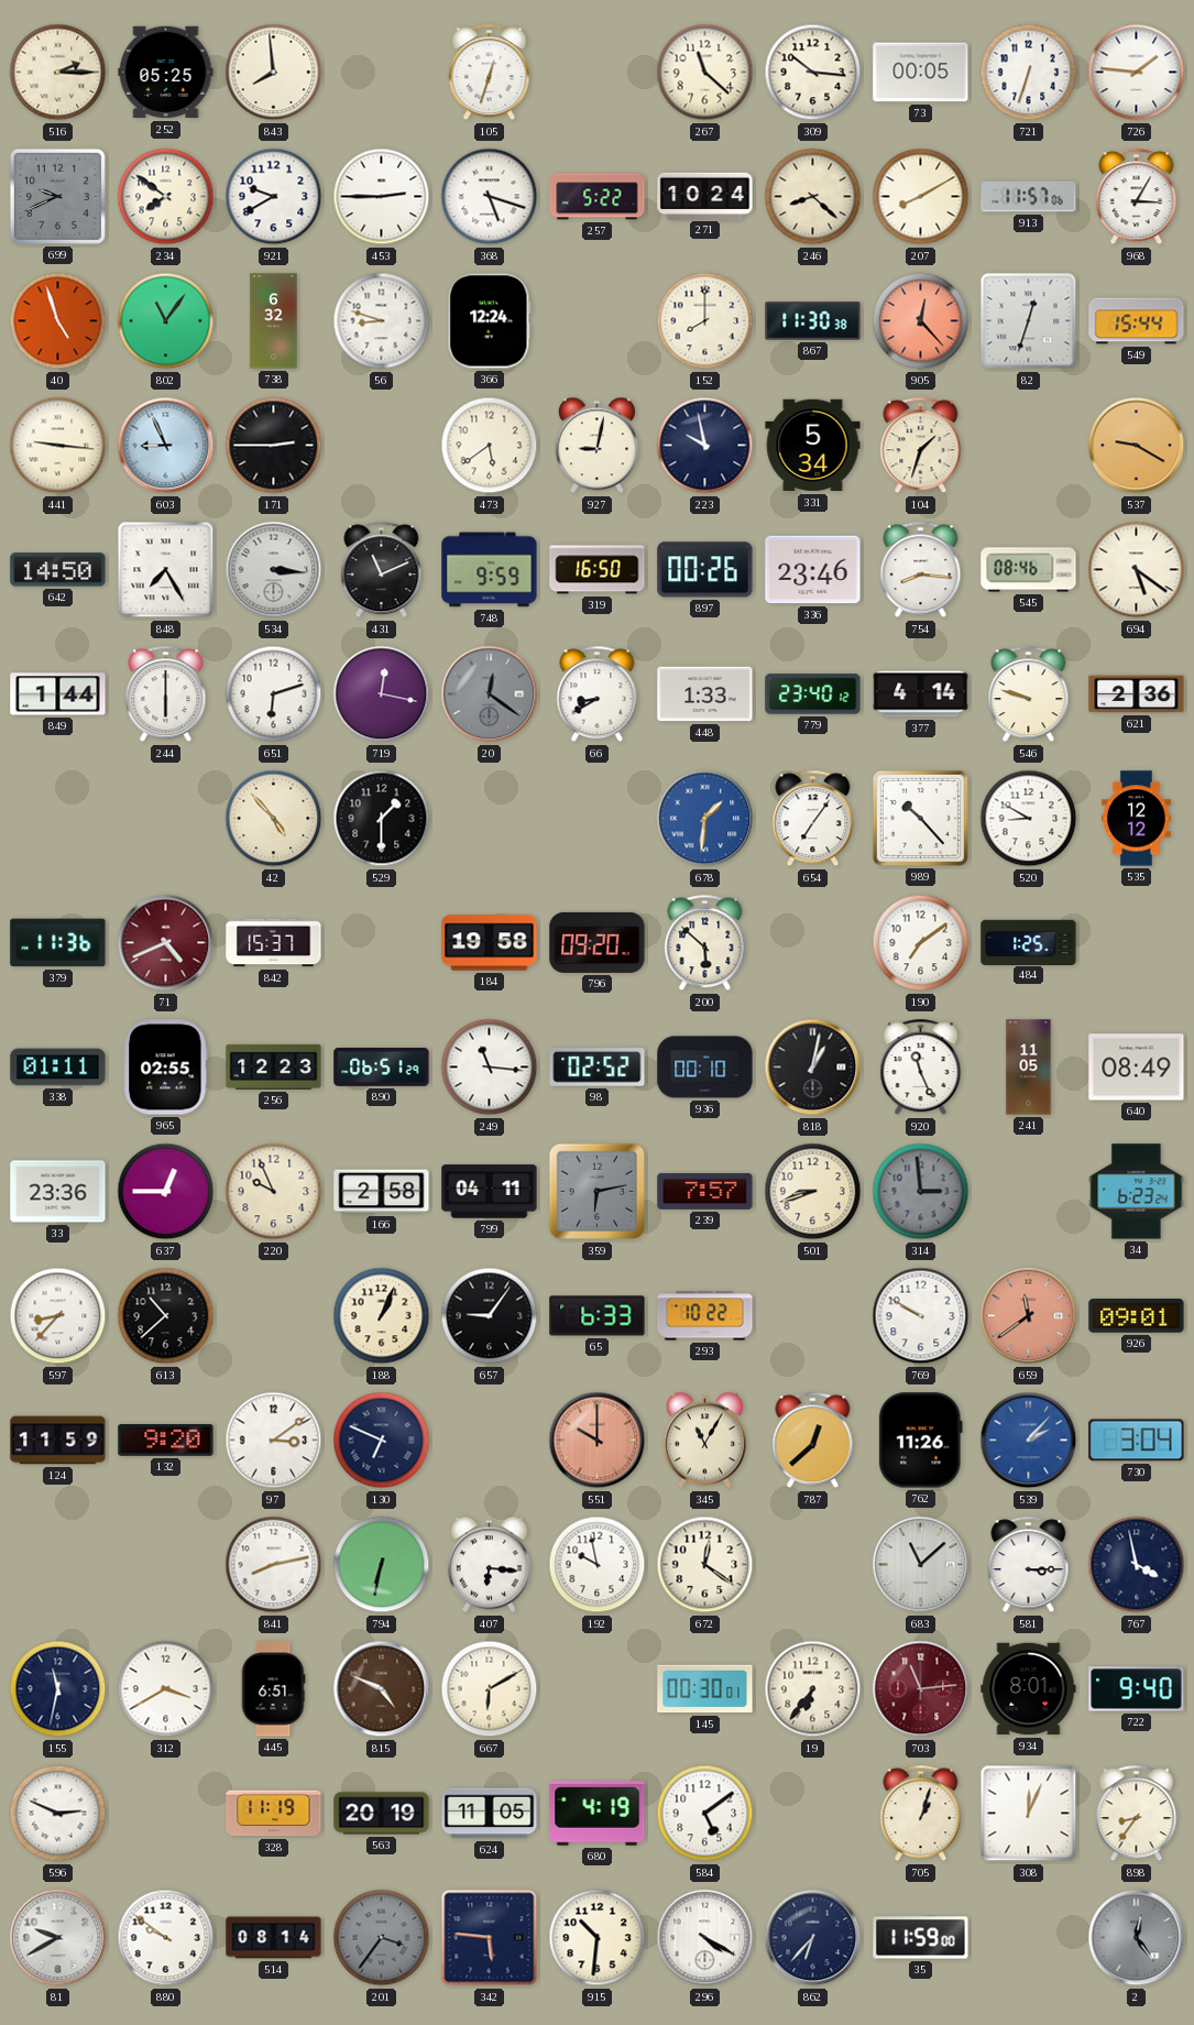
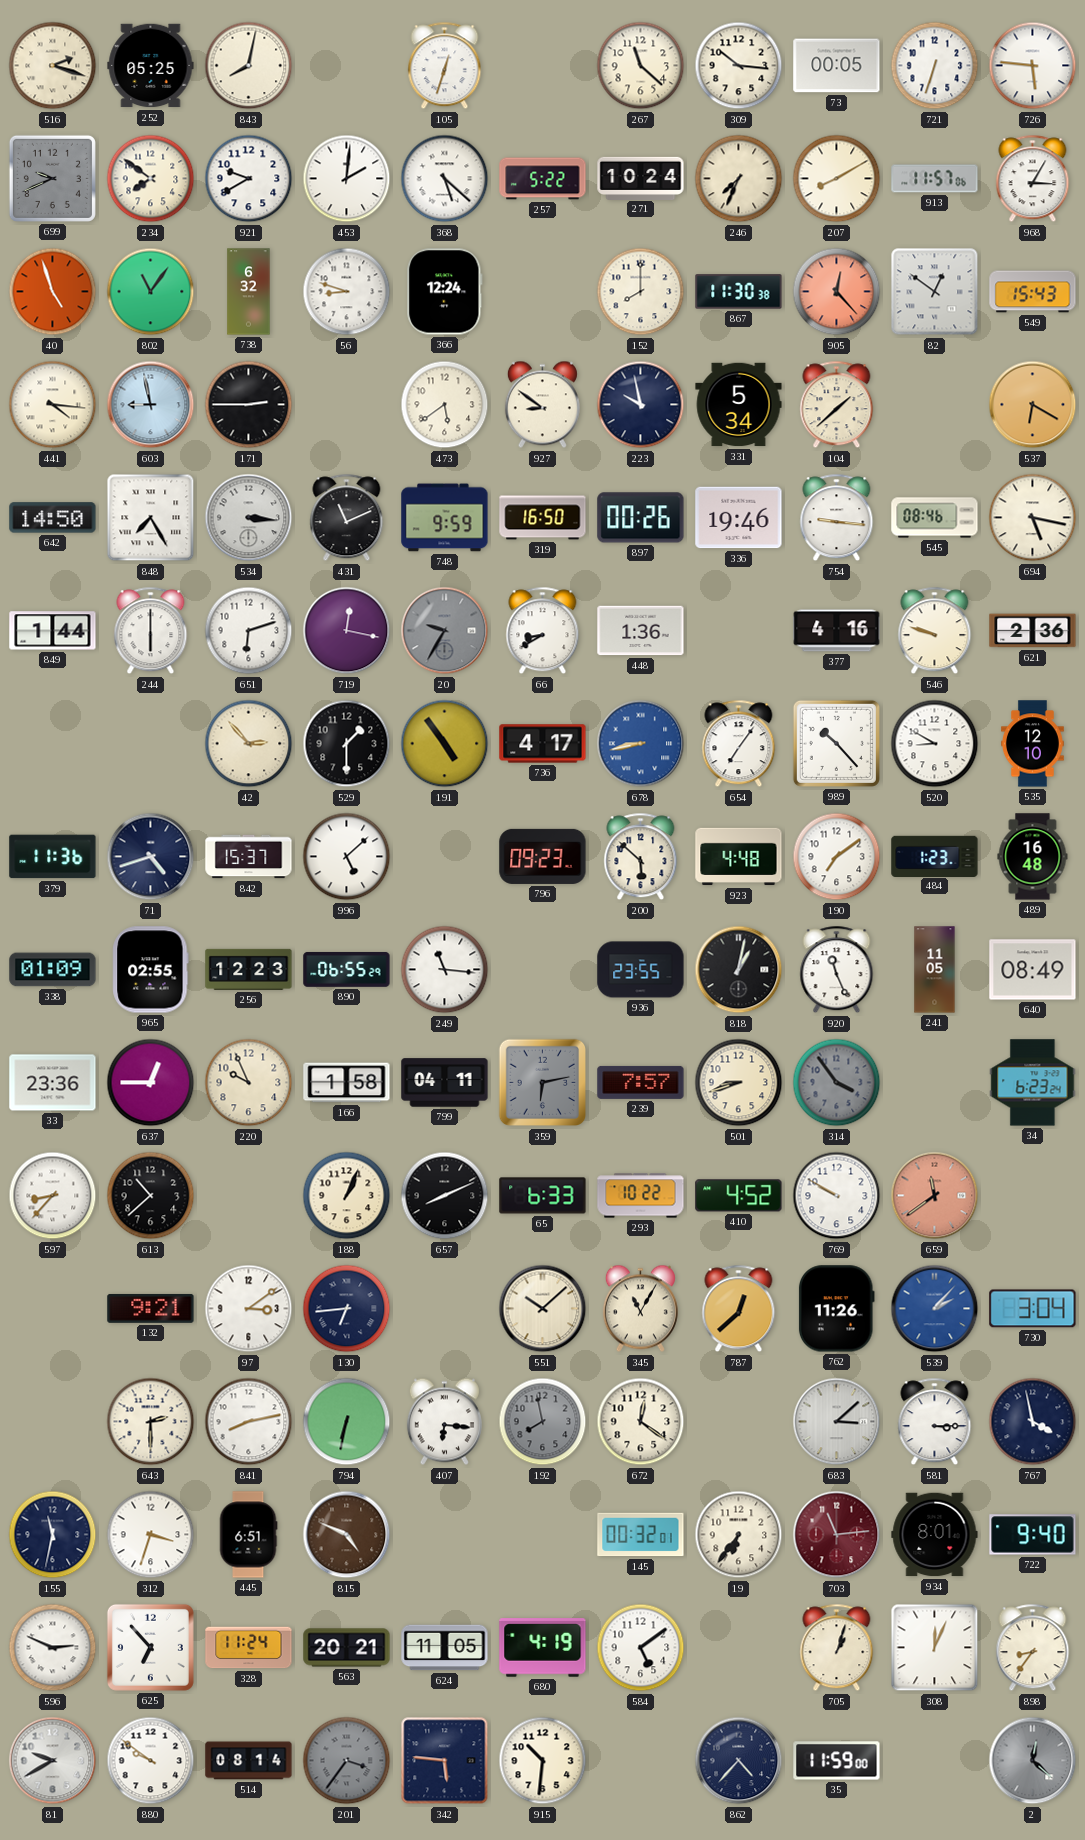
516: 2:15 -> 2:18 (53, 66)
843: 7:59 -> 8:02 (249, 66)
726: 1:46 -> 5:46 (1033, 66)
453: 2:45 -> 2:01 (347, 179)
368: 5:18 -> 5:22 (445, 179)
246: 8:22 -> 7:34 (739, 179)
82: 12:33 -> 12:51 (935, 292)
549: 15:44 -> 15:43 (1033, 292)
441: 9:16 -> 4:16 (53, 405)
603: 8:56 -> 8:58 (151, 405)
927: 9:02 -> 8:51 (542, 405)
104: 1:33 -> 1:38 (837, 405)
537: 9:20 -> 6:20 (1033, 405)
336: 23:46 -> 19:46 (739, 518)
754: 8:16 -> 9:16 (837, 518)
694: 5:21 -> 5:17 (1033, 518)
20: 12:21 -> 9:35 (445, 631)
448: 1:33 -> 1:36 (641, 631)
779: 23:40 -> none (813, 694)
377: 4:14 -> 4:16 (837, 631)
42: 4:53 -> 2:53 (249, 744)
191: none -> 4:54 (445, 744)
736: none -> 4:17 (543, 744)
678: 1:31 -> 8:43 (641, 744)
535: 12:12 -> 12:10 (1032, 744)
71: 4:41 -> 4:42 (151, 857)
71 dial: burgundy -> navy (151, 857)
996: none -> 5:08 (347, 857)
184: 19:58 -> none (490, 943)
796: 09:20 -> 09:23 (543, 856)
923: none -> 4:48 (739, 857)
484: 1:25 -> 1:23 (935, 856)
489: none -> 16:48 (1033, 857)
338: 01:11 -> 01:09 (53, 970)
890: 06:51 -> 06:55 (347, 969)
98: 02:52 -> none (598, 1068)
936: 00:10 -> 23:55 (641, 970)
166: 2:58 -> 1:58 (347, 1083)
314: 2:59 -> 3:54 (837, 1083)
657: 9:06 -> 8:11 (445, 1196)
410: none -> 4:52 (739, 1196)
926: 09:01 -> none (1137, 1316)
124: 11:59 -> none (58, 1441)
132: 9:20 -> 9:21 (151, 1309)
130: 6:49 -> 6:44 (347, 1309)
551: 10:00 -> 10:08 (543, 1309)
551 dial: salmon -> cream (543, 1309)
643: none -> 2:30 (151, 1422)
192: 9:58 -> 7:58 (543, 1422)
192 dial: white -> grey (543, 1422)
683: 11:08 -> 3:08 (837, 1422)
312: 3:40 -> 3:33 (151, 1535)
667: 6:10 -> none (490, 1689)
145: 00:30 -> 00:32 (641, 1535)
625: none -> 6:53 (150, 1647)
328: 11:19 -> 11:24 (249, 1648)
563: 20:19 -> 20:21 (347, 1648)
296: 4:20 -> none (705, 1938)
862: 6:37 -> 4:37 (739, 1761)
2: 12:24 -> 12:22 (1033, 1761)
